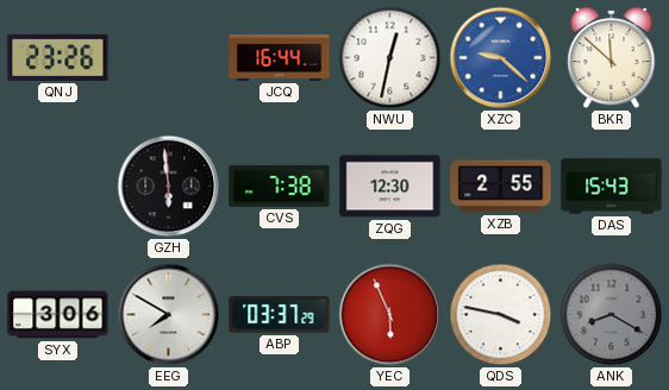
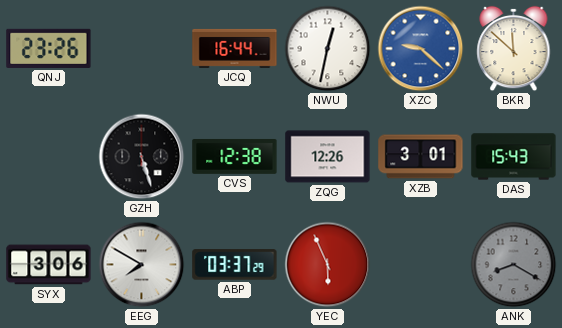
GZH: 5:59 -> 5:27 (142, 157)
CVS: 7:38 -> 12:38 (235, 156)
ZQG: 12:30 -> 12:26 (328, 157)
XZB: 2:55 -> 3:01 (421, 157)
QDS: 3:47 -> none (501, 315)
